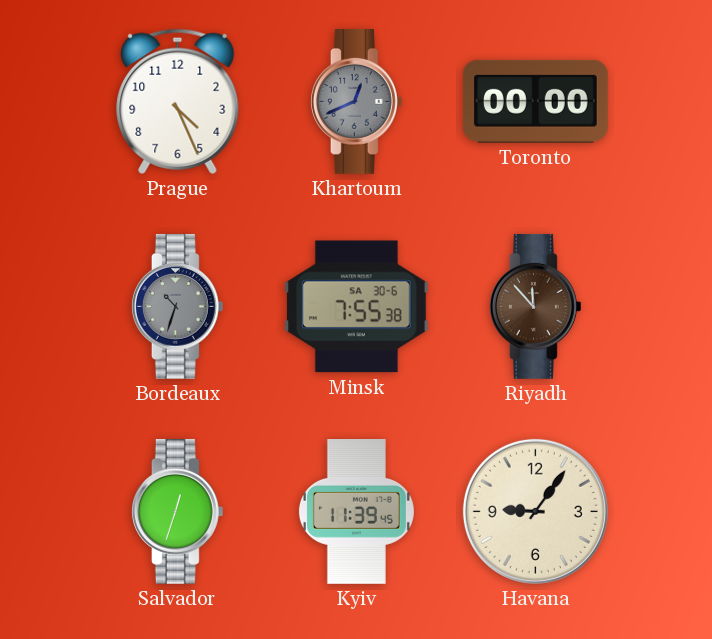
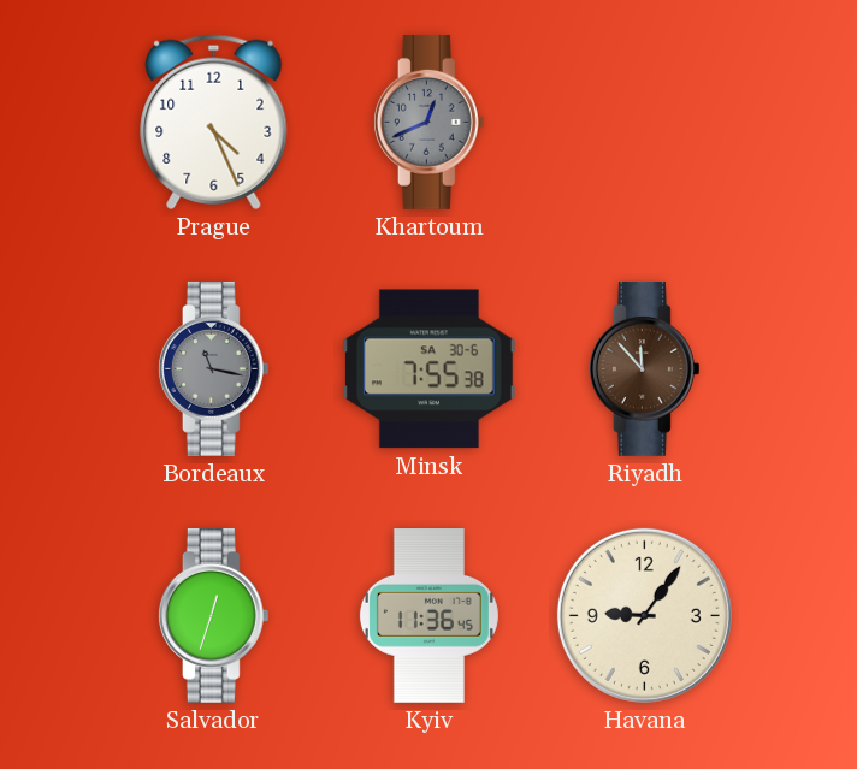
Toronto: 00:00 -> none (535, 101)
Bordeaux: 10:33 -> 11:17 (213, 369)
Kyiv: 11:39 -> 11:36 (428, 616)
